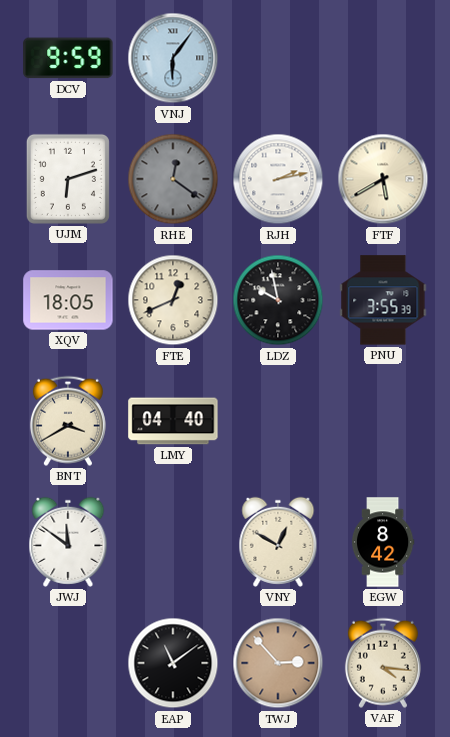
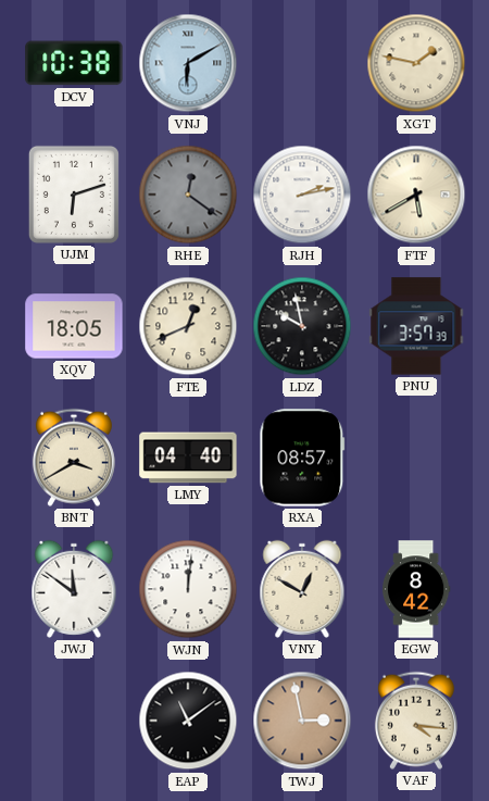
DCV: 9:59 -> 10:38 (74, 63)
VNJ: 6:06 -> 6:10 (188, 63)
XGT: none -> 1:47 (416, 63)
PNU: 3:55 -> 3:57 (416, 326)
RXA: none -> 08:57 (302, 458)
WJN: none -> 12:01 (188, 589)
TWJ: 2:53 -> 2:58 (302, 721)
